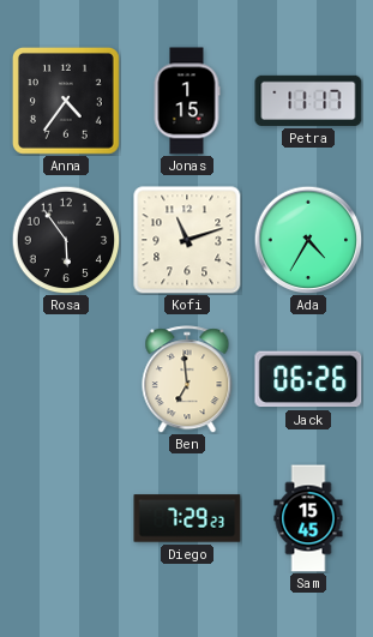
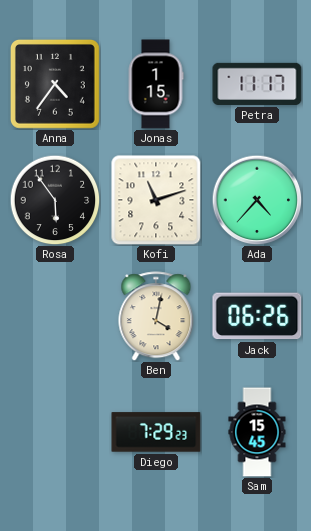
Ada: 4:35 -> 4:37 (257, 200)
Ben: 6:59 -> 4:02 (156, 316)
